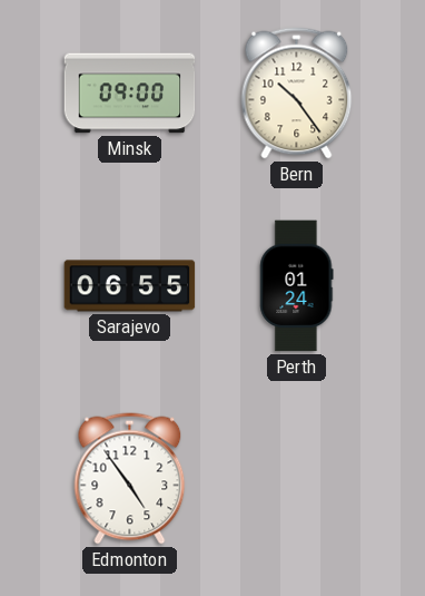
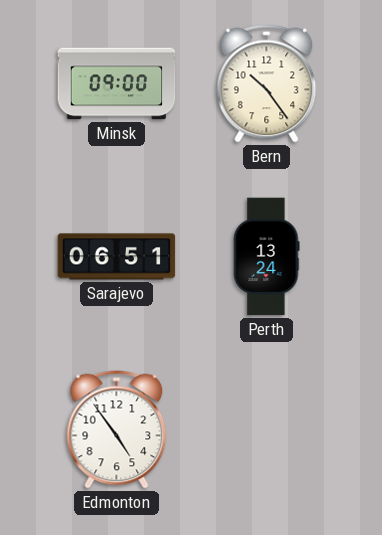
Sarajevo: 06:55 -> 06:51 (117, 257)
Perth: 01:24 -> 13:24 (267, 257)
